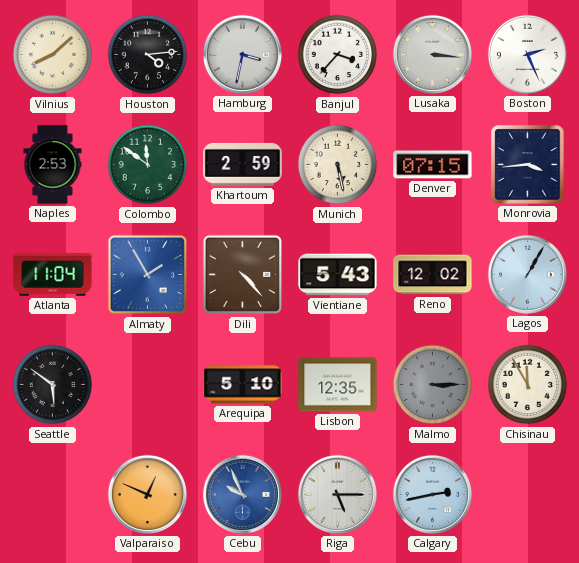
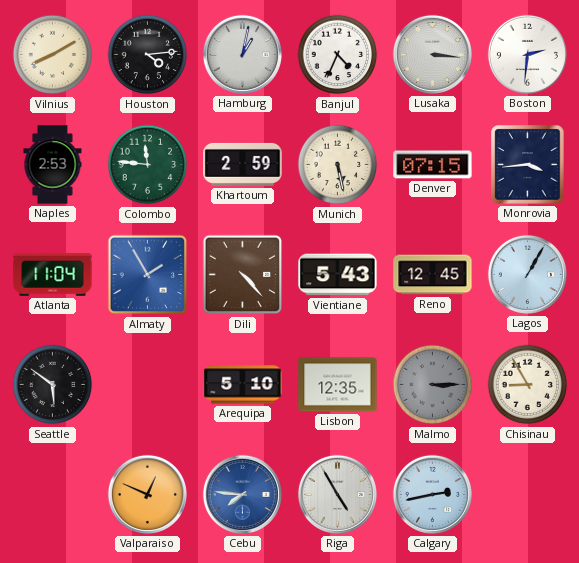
Vilnius: 8:08 -> 8:10 (53, 55)
Hamburg: 3:32 -> 1:02 (242, 54)
Banjul: 3:37 -> 4:34 (338, 55)
Boston: 2:26 -> 2:31 (527, 54)
Colombo: 11:51 -> 11:46 (148, 165)
Reno: 12:02 -> 12:45 (433, 275)
Chisinau: 11:55 -> 8:55 (528, 385)
Cebu: 9:56 -> 7:46 (242, 494)
Riga: 5:15 -> 4:55 (337, 494)
